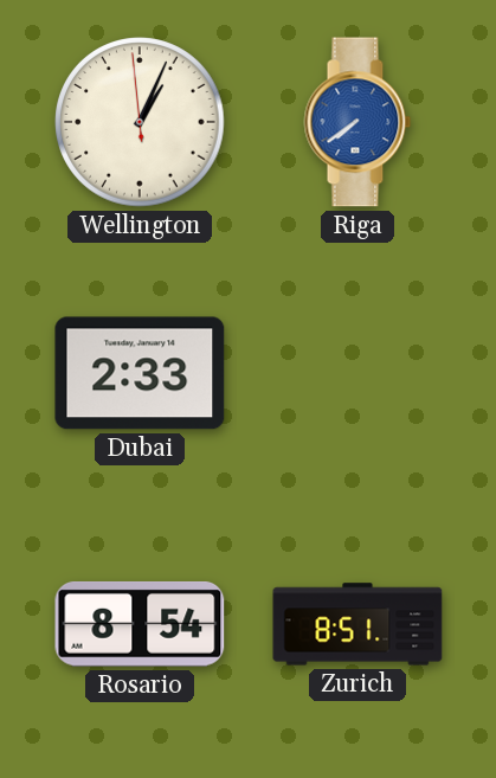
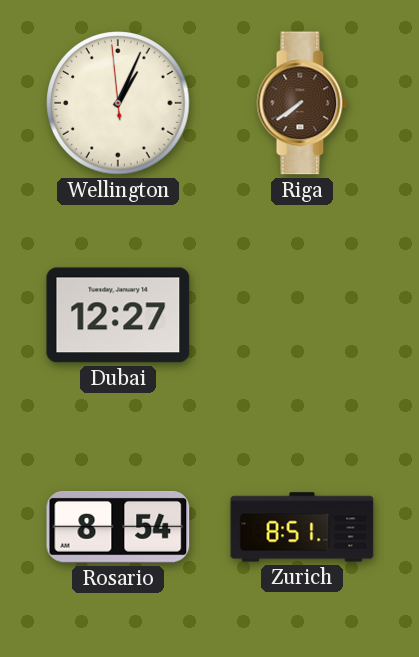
Riga dial: blue -> brown (302, 103)
Dubai: 2:33 -> 12:27 (118, 315)
